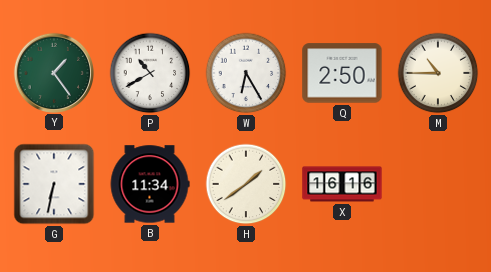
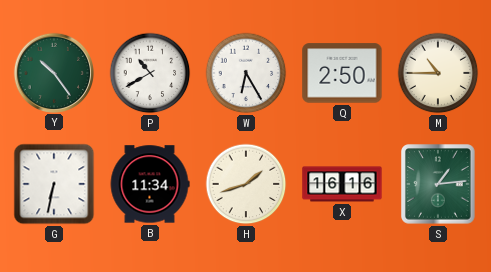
Y: 1:24 -> 10:24 (53, 72)
H: 1:39 -> 1:42 (246, 184)
S: none -> 1:14 (438, 184)
